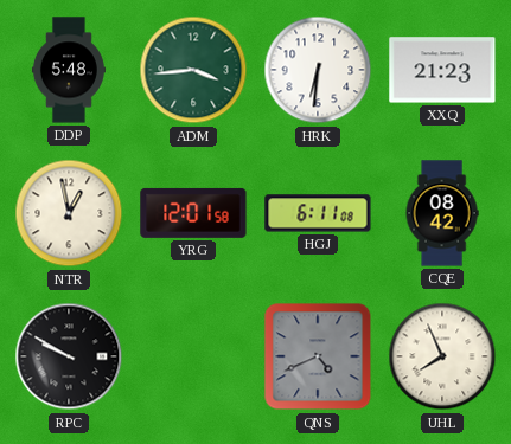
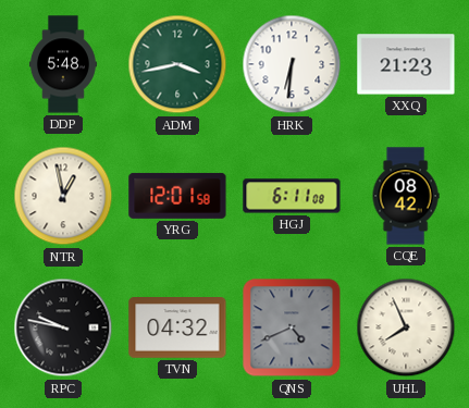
ADM: 3:44 -> 3:43 (177, 64)
RPC: 9:50 -> 9:47 (63, 327)
TVN: none -> 04:32 (177, 327)
